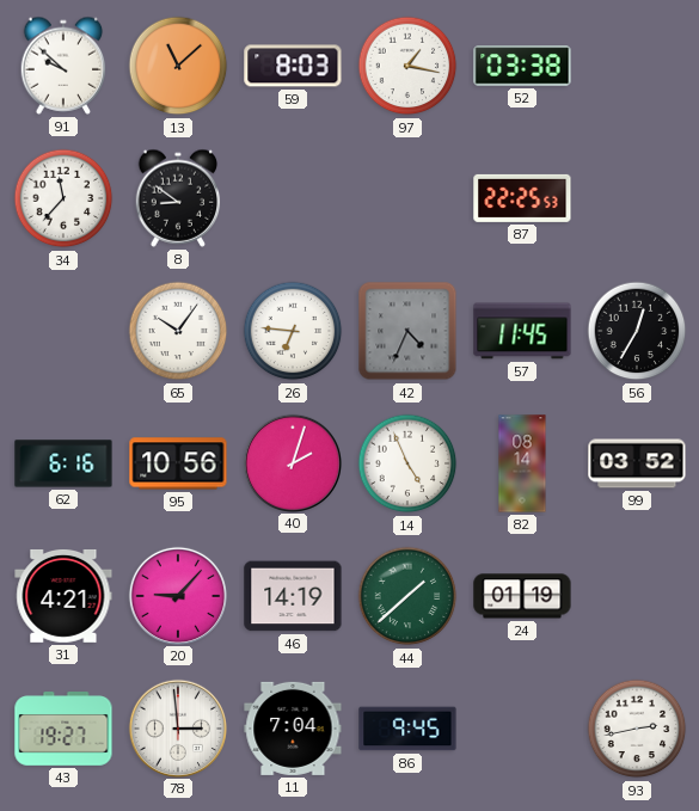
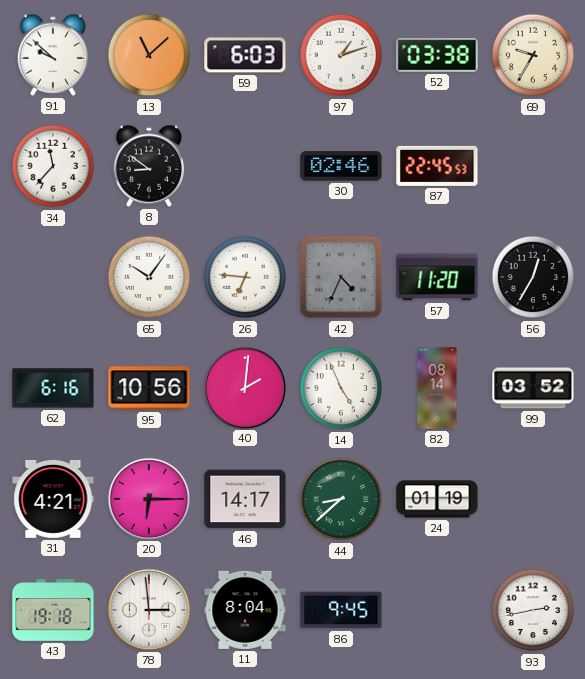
59: 8:03 -> 6:03 (245, 55)
97: 1:17 -> 1:12 (341, 55)
69: none -> 9:35 (533, 55)
30: none -> 02:46 (341, 166)
87: 22:25 -> 22:45 (437, 166)
57: 11:45 -> 11:20 (437, 277)
40: 2:03 -> 2:01 (244, 387)
20: 9:07 -> 6:15 (148, 498)
46: 14:19 -> 14:17 (245, 499)
44: 1:38 -> 8:38 (341, 499)
43: 19:27 -> 19:18 (53, 610)
11: 7:04 -> 8:04 (245, 610)
